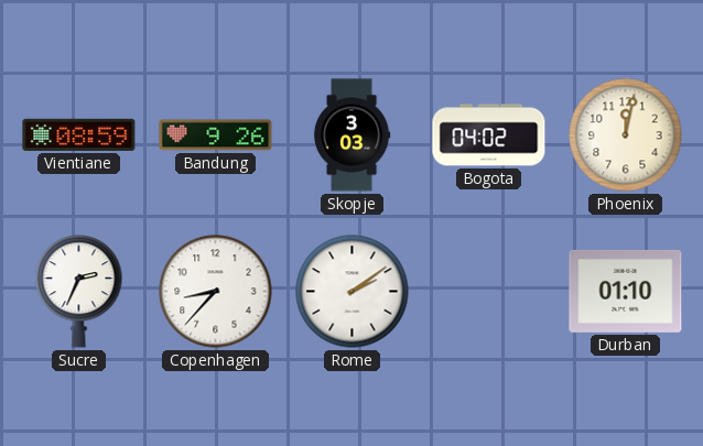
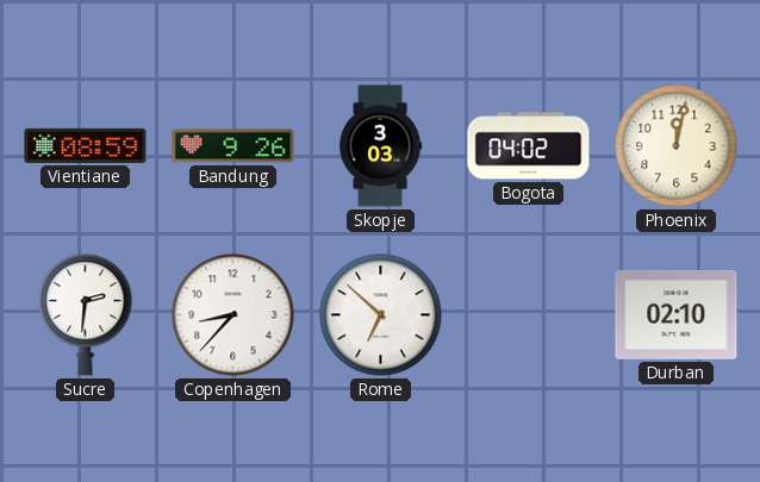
Sucre: 2:34 -> 2:31 (86, 315)
Rome: 2:09 -> 6:52 (381, 315)
Durban: 01:10 -> 02:10 (677, 314)
